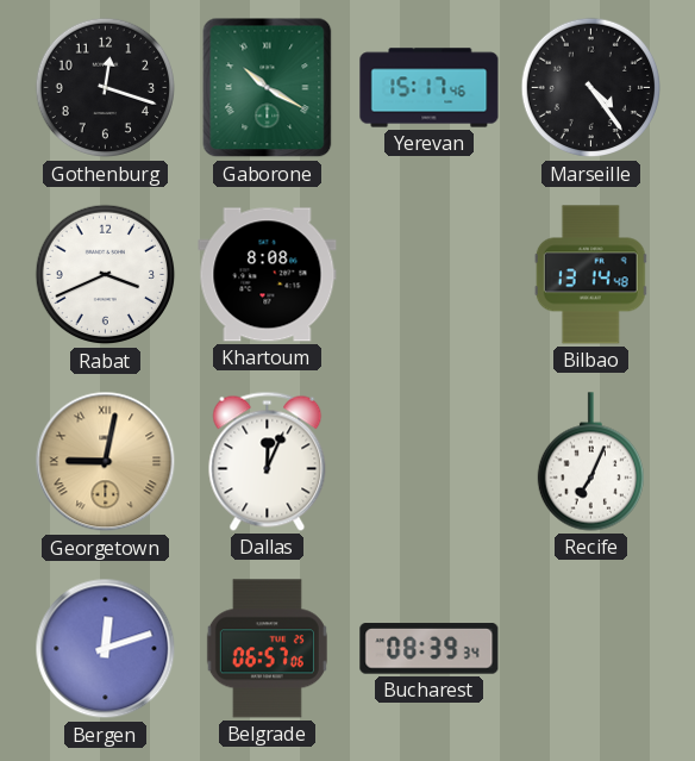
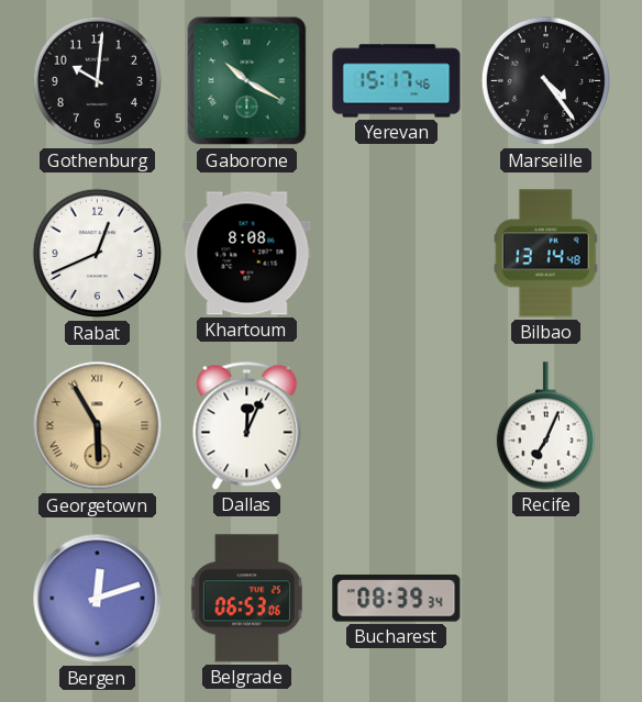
Gothenburg: 12:18 -> 10:01 (98, 81)
Rabat: 3:41 -> 12:41 (98, 254)
Georgetown: 9:02 -> 5:55 (98, 426)
Belgrade: 06:57 -> 06:53 (246, 599)
